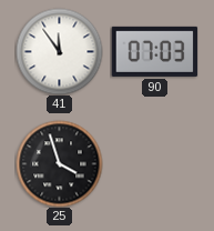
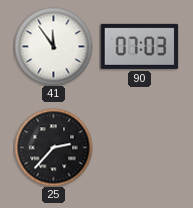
25: 3:57 -> 2:37 (53, 147)
